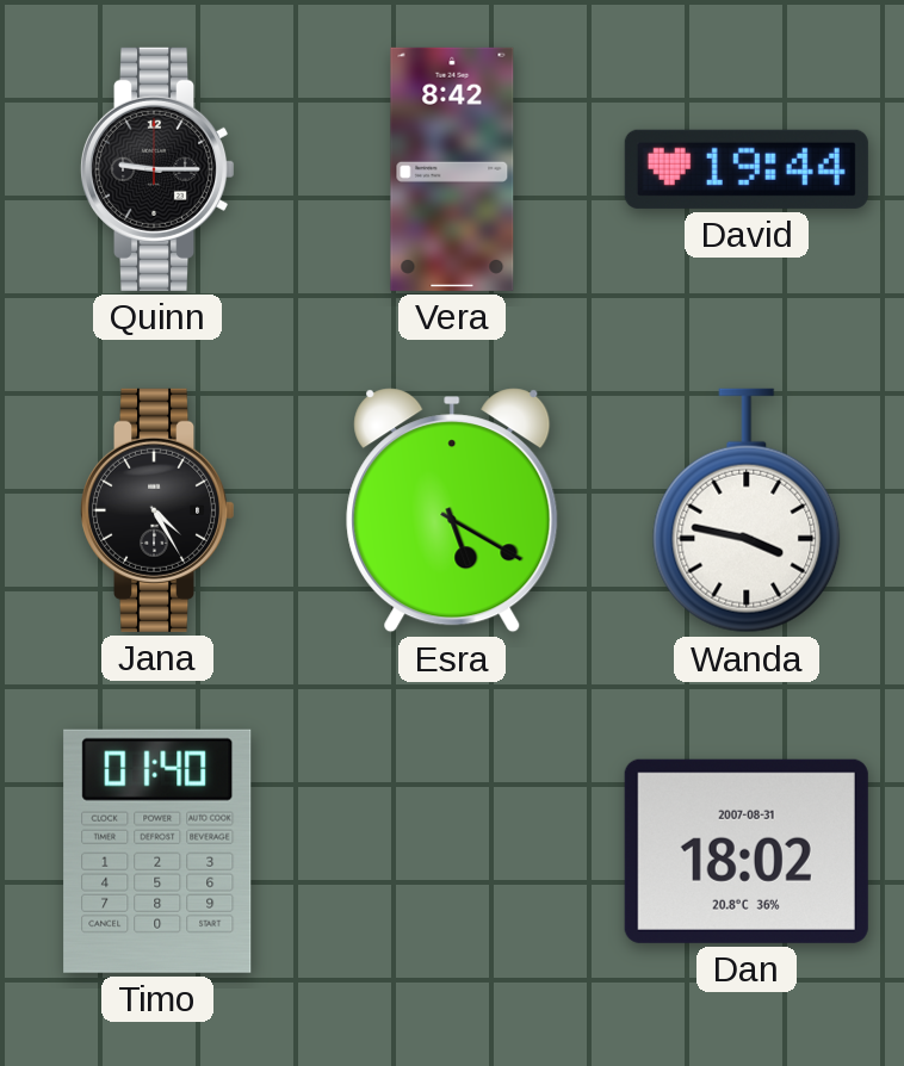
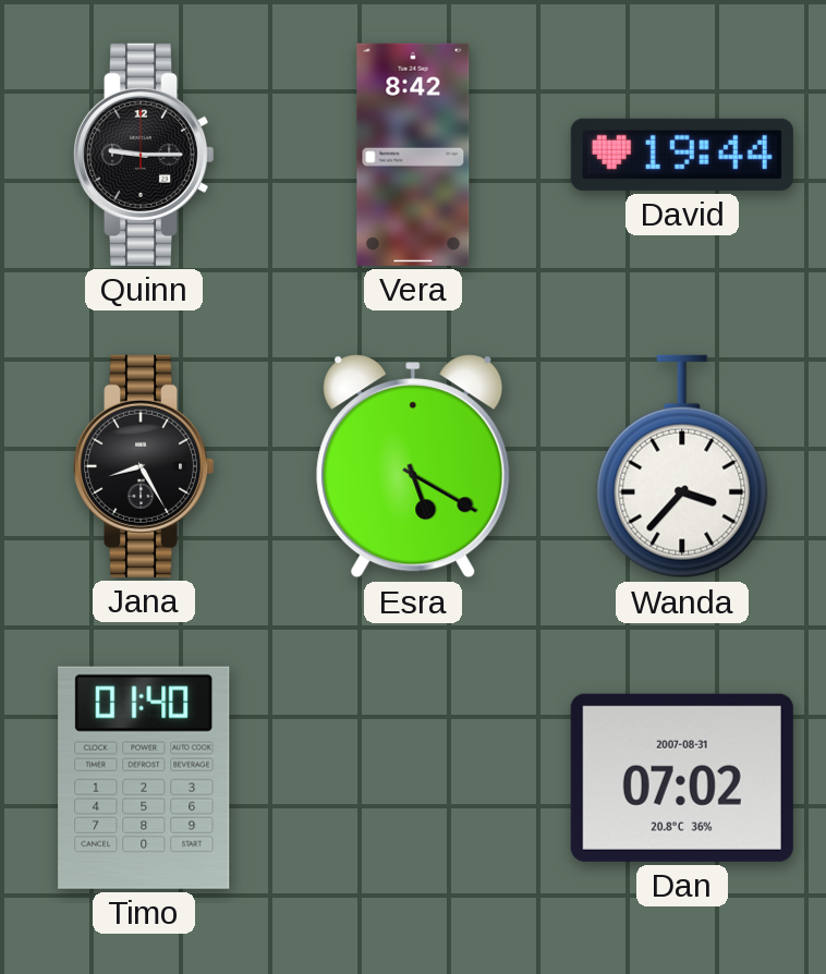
Jana: 4:25 -> 8:25 (144, 466)
Wanda: 3:47 -> 3:37 (682, 466)
Dan: 18:02 -> 07:02 (682, 778)
